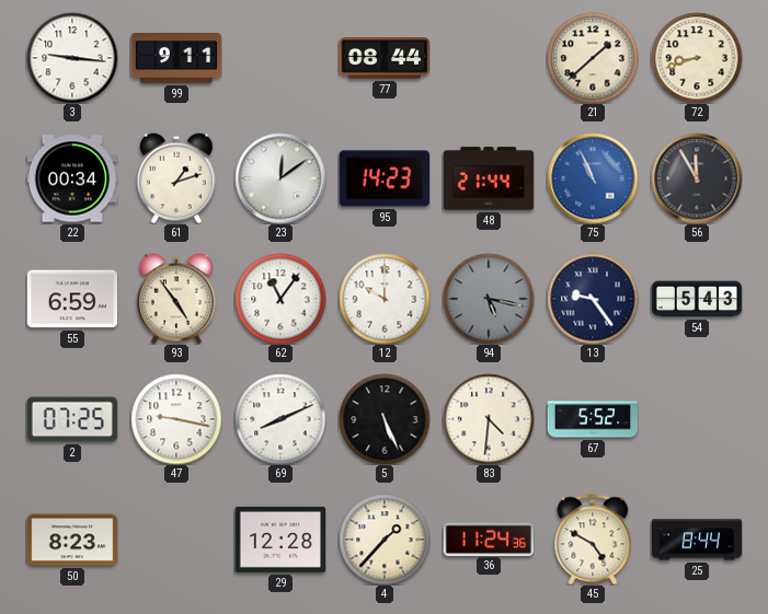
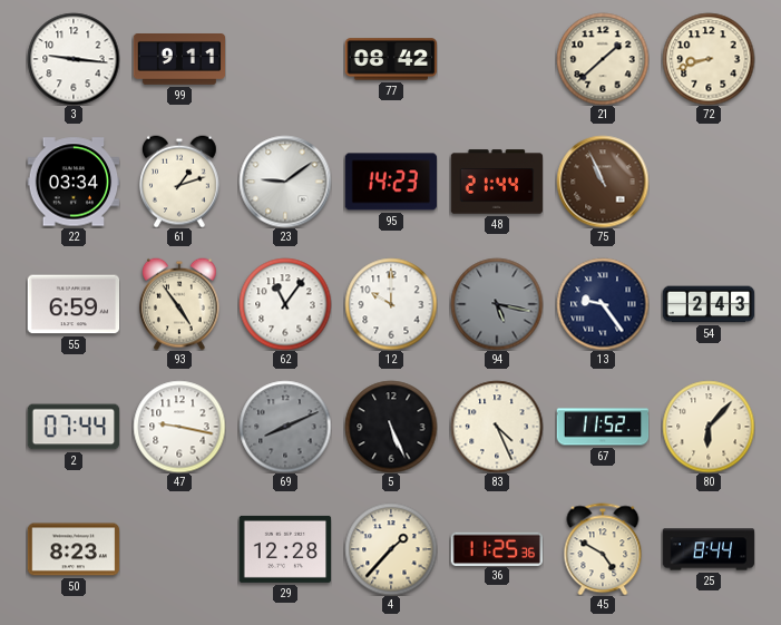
77: 08:44 -> 08:42 (391, 59)
22: 00:34 -> 03:34 (74, 182)
23: 12:09 -> 9:09 (285, 182)
75 dial: blue -> brown (603, 182)
56: 11:55 -> none (697, 178)
54: 5:43 -> 2:43 (709, 304)
2: 07:25 -> 07:44 (74, 427)
69 dial: white -> grey (285, 427)
83: 4:31 -> 4:26 (497, 427)
67: 5:52 -> 11:52 (603, 427)
80: none -> 6:07 (709, 427)
36: 11:24 -> 11:25 (497, 548)
